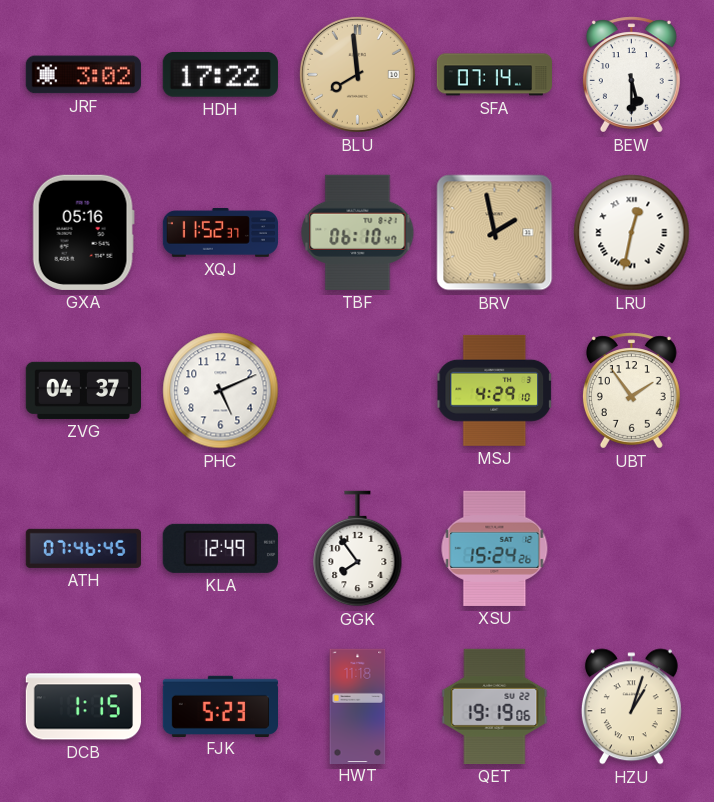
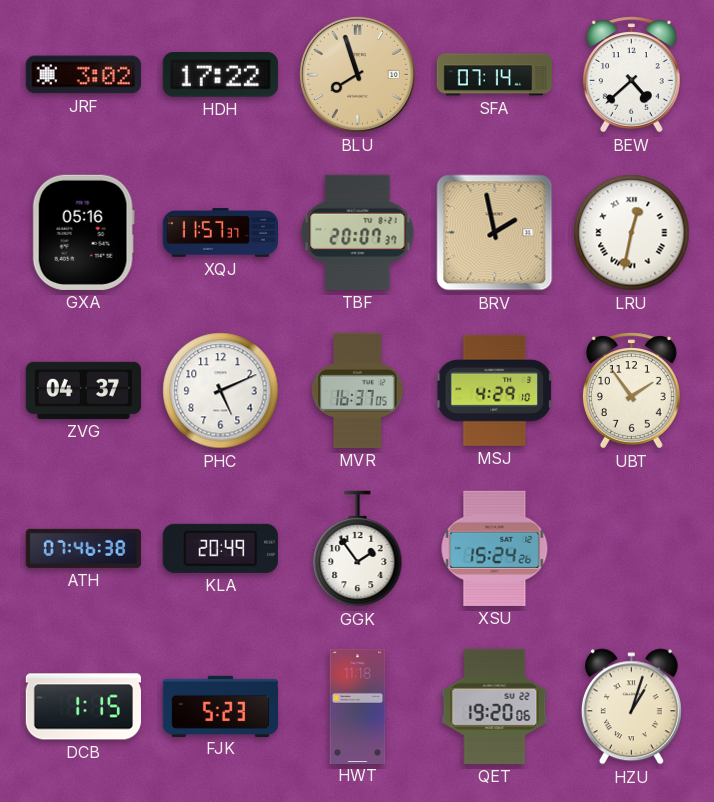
BLU: 7:59 -> 7:57 (357, 74)
BEW: 5:30 -> 4:38 (631, 75)
XQJ: 11:52 -> 11:57 (220, 233)
TBF: 06:10 -> 20:07 (358, 232)
MVR: none -> 16:37 (358, 390)
ATH: 07:46:45 -> 07:46:38 (83, 548)
KLA: 12:49 -> 20:49 (220, 548)
GGK: 7:54 -> 1:54 (358, 549)
QET: 19:19 -> 19:20 (495, 706)
